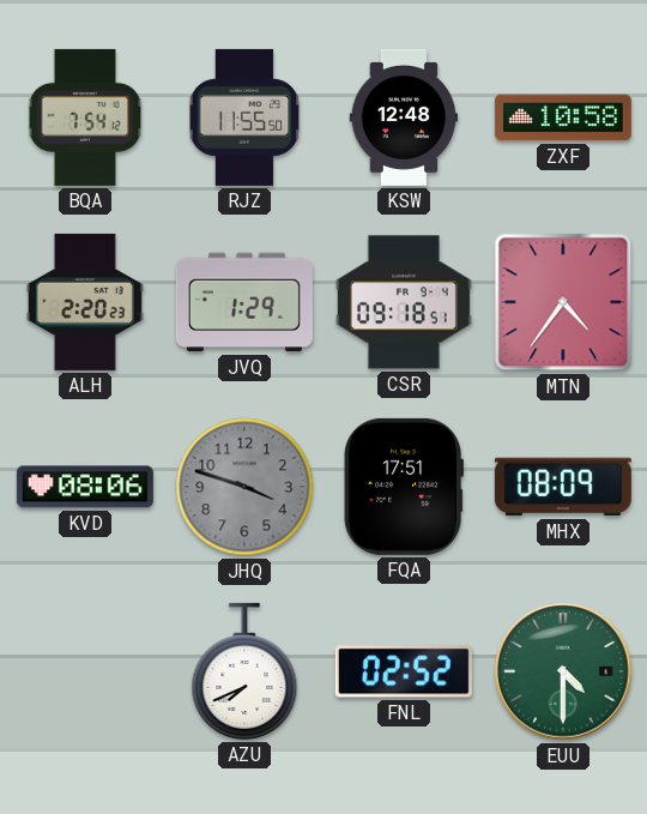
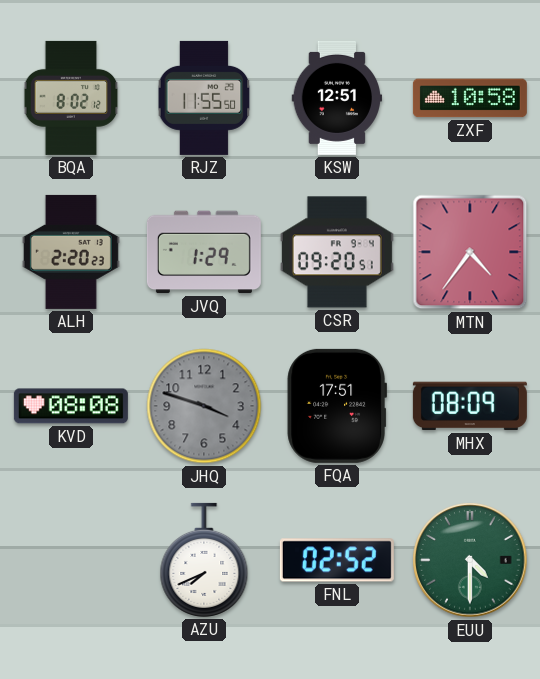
BQA: 7:54 -> 8:02 (71, 98)
KSW: 12:48 -> 12:51 (337, 98)
CSR: 09:18 -> 09:20 (337, 252)
KVD: 08:06 -> 08:08 (71, 406)
